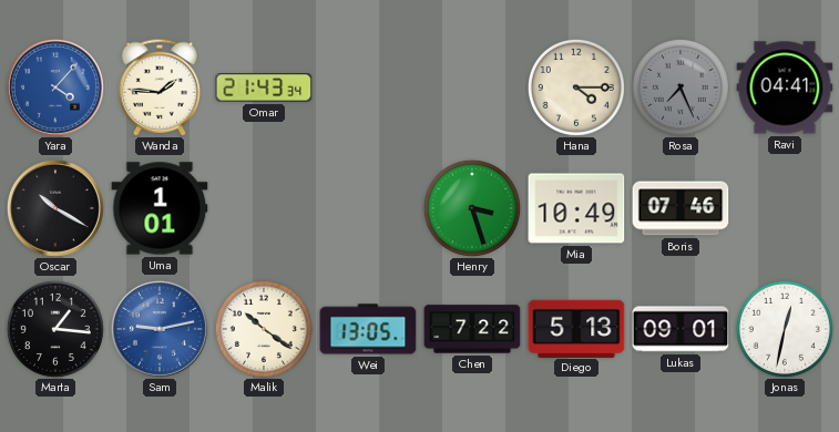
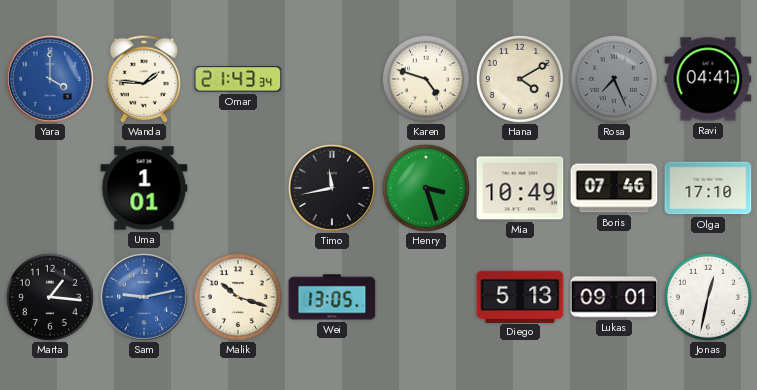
Yara: 4:07 -> 4:00 (50, 79)
Karen: none -> 4:48 (426, 79)
Hana: 4:15 -> 4:10 (520, 79)
Oscar: 10:20 -> none (55, 208)
Timo: none -> 11:43 (332, 188)
Olga: none -> 17:10 (708, 188)
Malik: 10:21 -> 10:18 (238, 297)
Chen: 7:22 -> none (472, 329)
